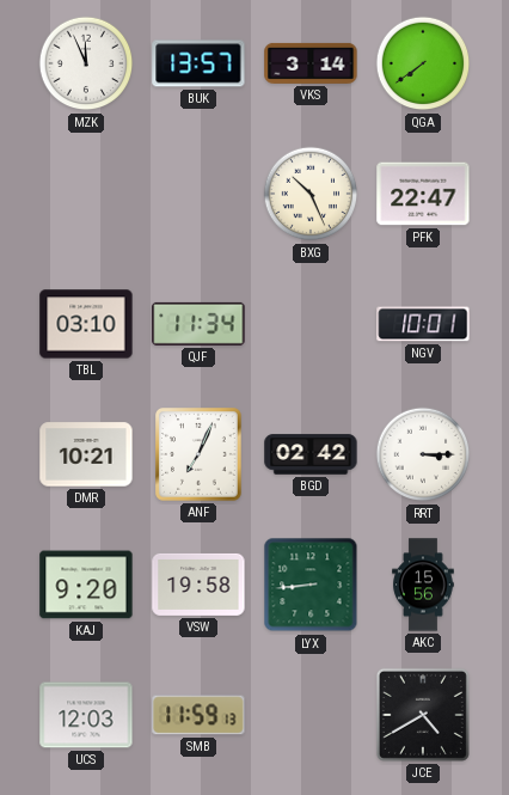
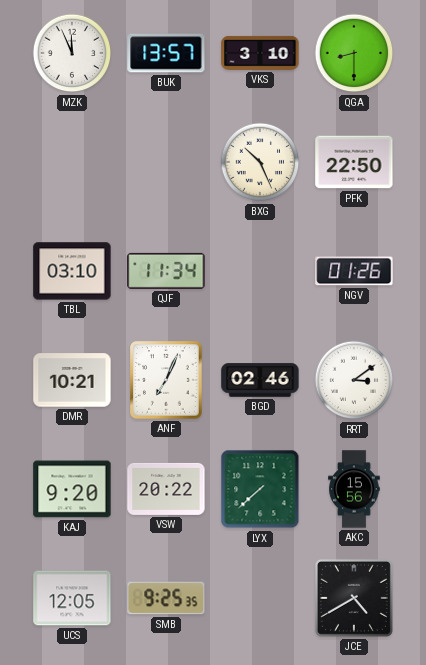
VKS: 3:14 -> 3:10 (260, 53)
QGA: 7:39 -> 8:30 (354, 53)
PFK: 22:47 -> 22:50 (354, 162)
NGV: 10:01 -> 01:26 (354, 271)
BGD: 02:42 -> 02:46 (260, 380)
RRT: 3:15 -> 3:09 (354, 380)
VSW: 19:58 -> 20:22 (166, 489)
LYX: 8:44 -> 7:38 (260, 489)
UCS: 12:03 -> 12:05 (72, 598)
SMB: 11:59 -> 9:25 (166, 598)
